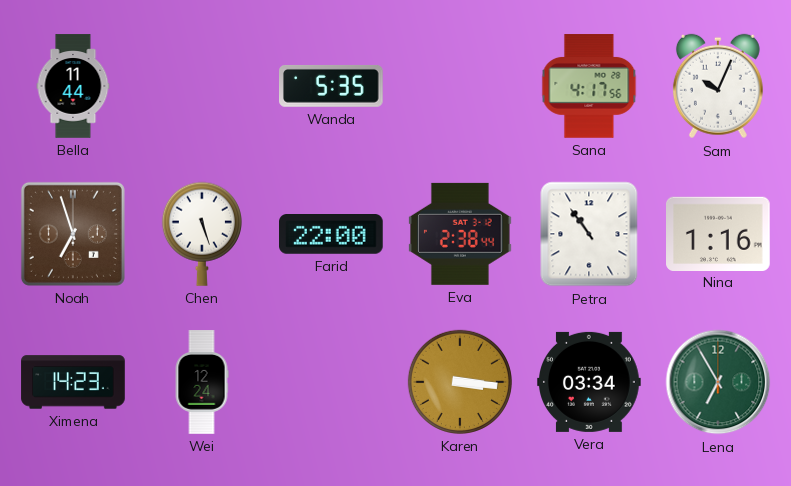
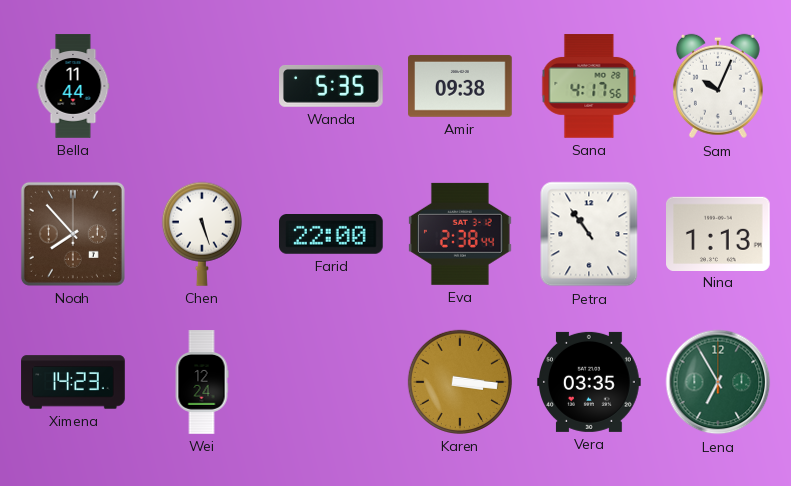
Amir: none -> 09:38 (460, 86)
Noah: 6:57 -> 7:53 (73, 234)
Nina: 1:16 -> 1:13 (719, 233)
Vera: 03:34 -> 03:35 (589, 382)
